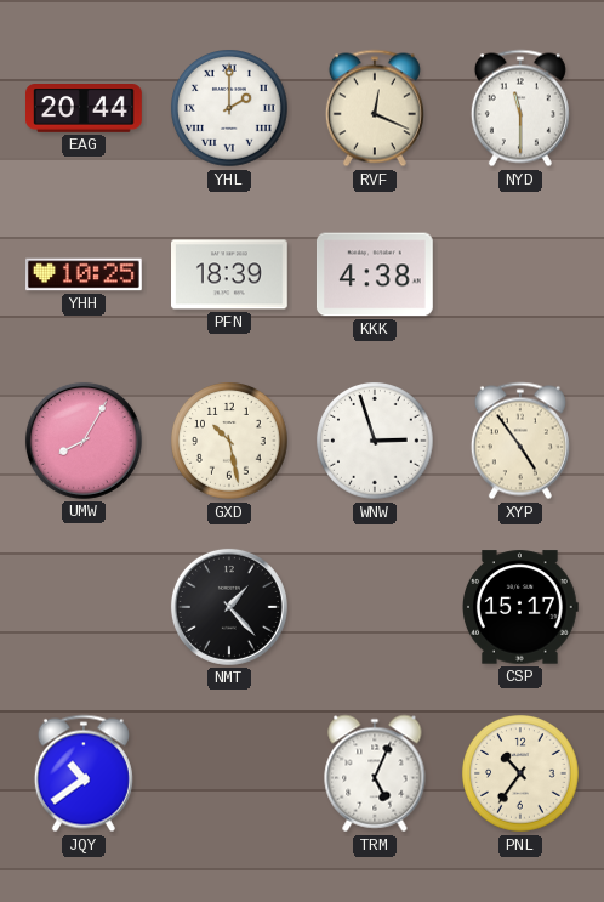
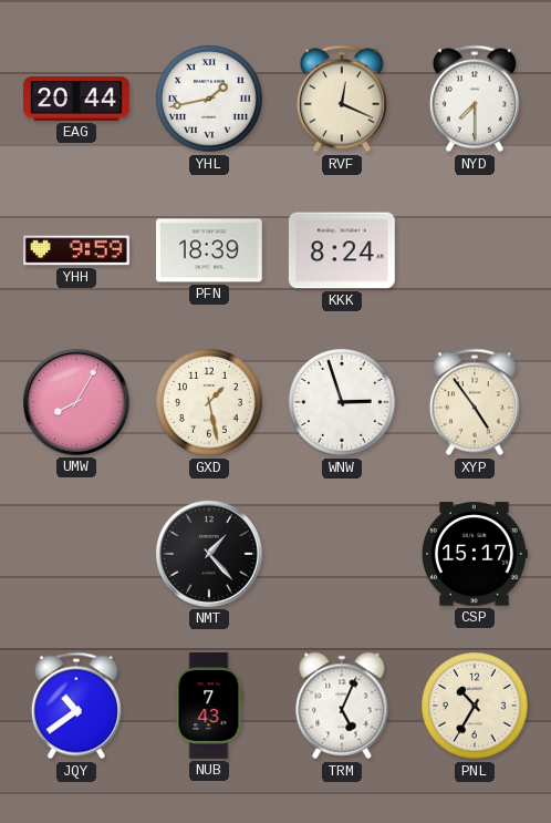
YHL: 2:00 -> 1:43 (210, 100)
NYD: 11:30 -> 7:30 (475, 99)
YHH: 10:25 -> 9:59 (77, 250)
KKK: 4:38 -> 8:24 (342, 250)
GXD: 10:28 -> 1:28 (210, 403)
NUB: none -> 7:43 (209, 707)
PNL: 10:36 -> 10:35 (476, 707)
